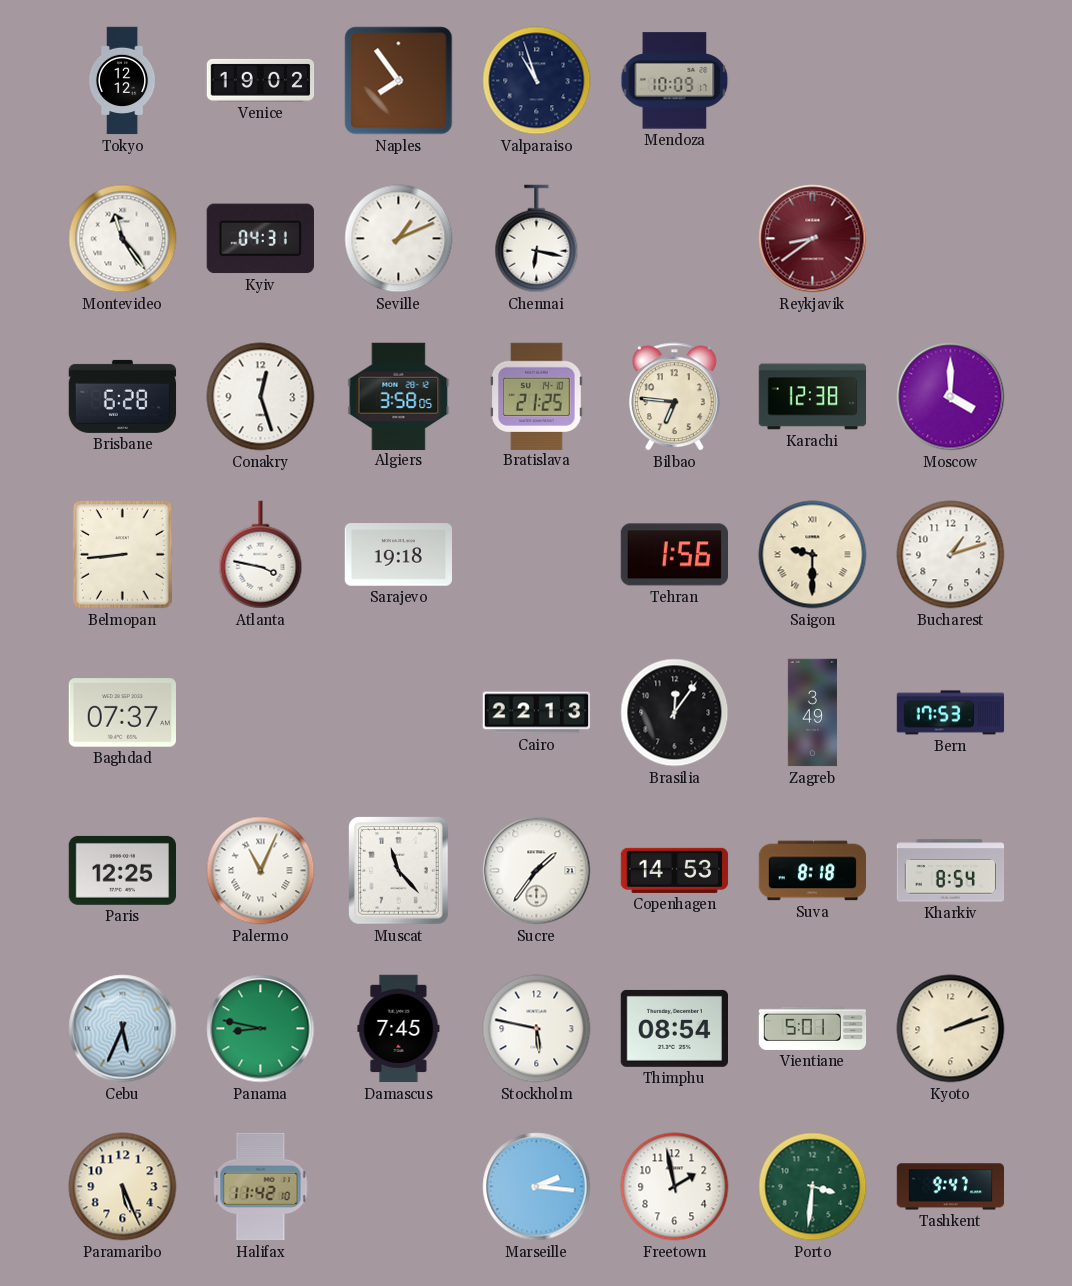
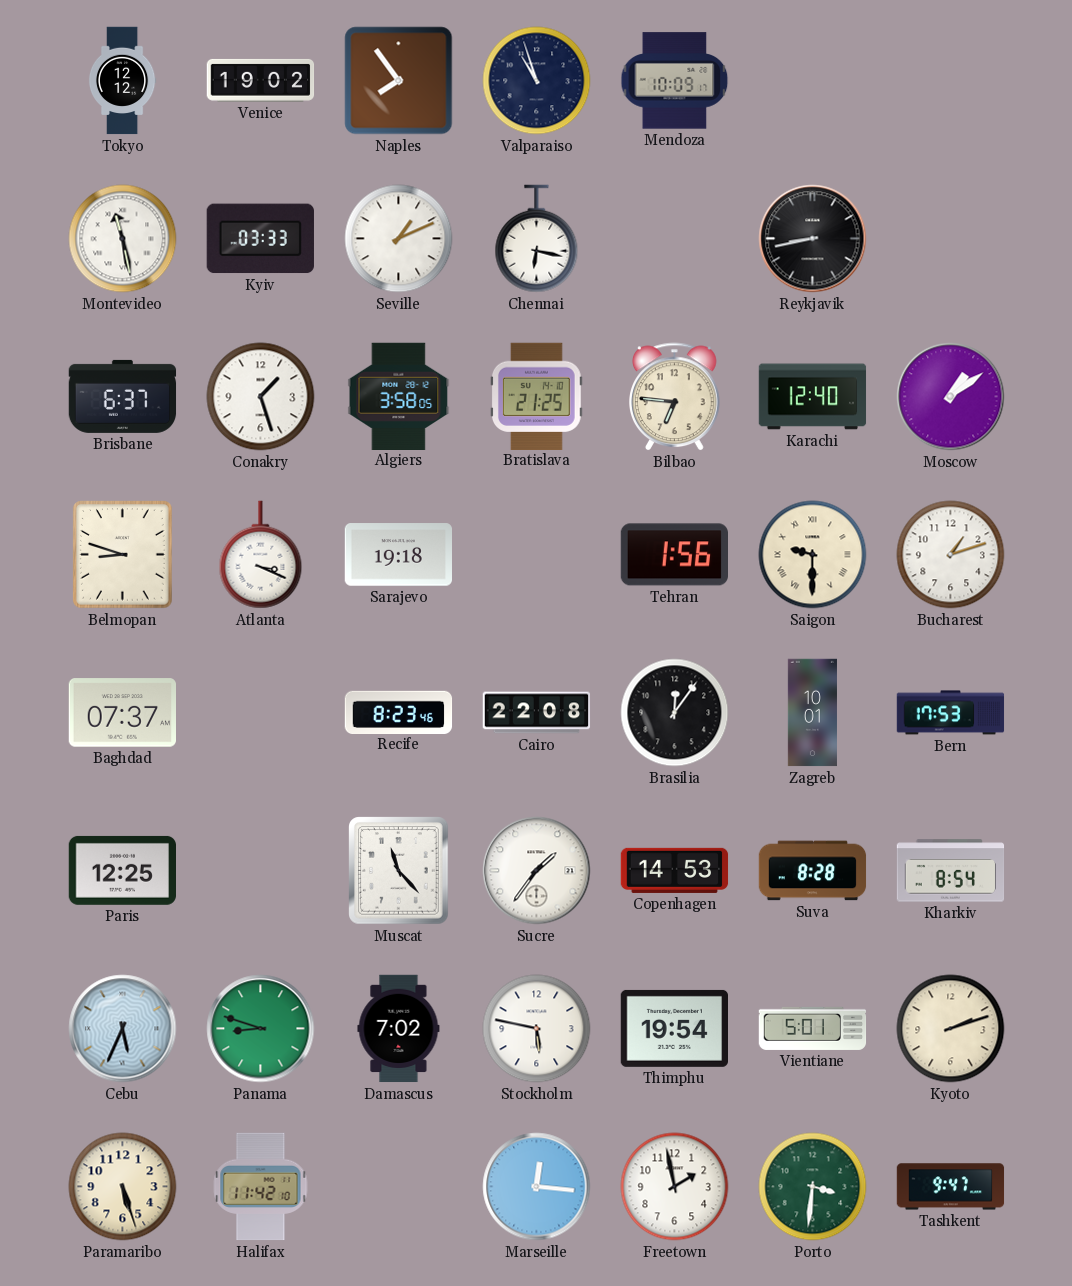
Montevideo: 11:24 -> 11:28 (123, 239)
Kyiv: 04:31 -> 03:33 (260, 239)
Reykjavik: 8:39 -> 8:43 (813, 239)
Reykjavik dial: burgundy -> black (813, 239)
Brisbane: 6:28 -> 6:37 (123, 396)
Conakry: 12:27 -> 1:27 (261, 397)
Karachi: 12:38 -> 12:40 (813, 397)
Moscow: 4:00 -> 1:09 (951, 397)
Belmopan: 8:44 -> 8:48 (123, 555)
Atlanta: 3:47 -> 3:19 (261, 555)
Recife: none -> 8:23 (399, 712)
Cairo: 22:13 -> 22:08 (537, 713)
Zagreb: 3:49 -> 10:01 (812, 713)
Palermo: 11:04 -> none (261, 871)
Suva: 8:18 -> 8:28 (813, 871)
Panama: 8:47 -> 8:48 (261, 1029)
Damascus: 7:45 -> 7:02 (399, 1029)
Thimphu: 08:54 -> 19:54 (674, 1028)
Paramaribo: 5:26 -> 5:27 (123, 1187)
Marseille: 2:16 -> 12:16 (537, 1187)
